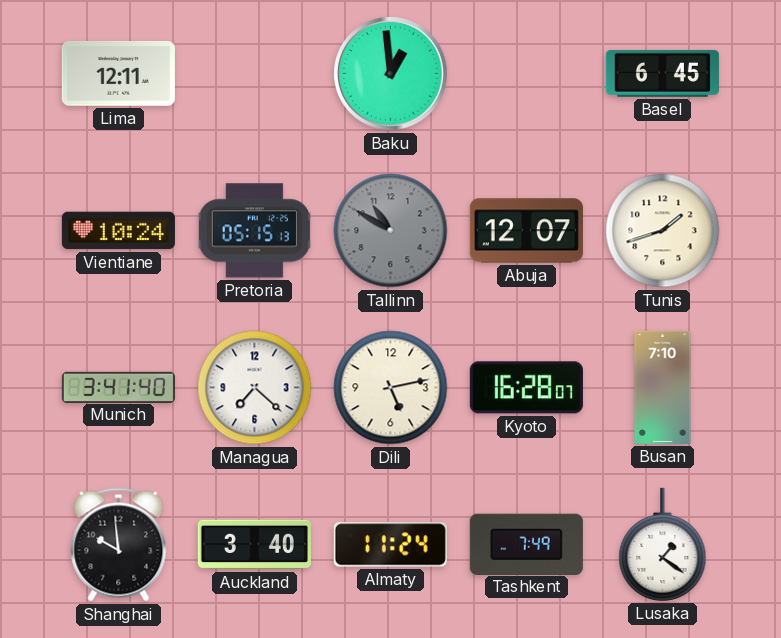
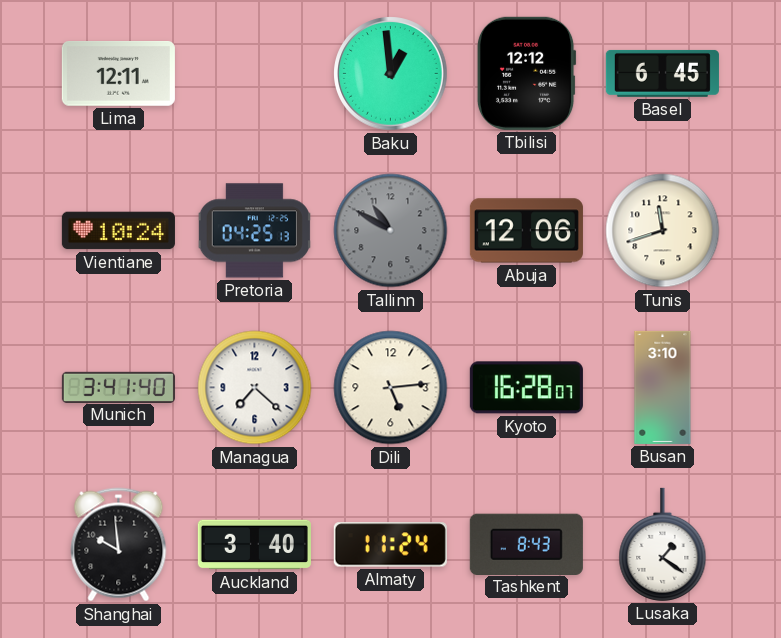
Tbilisi: none -> 12:12 (526, 73)
Pretoria: 05:15 -> 04:25 (254, 231)
Abuja: 12:07 -> 12:06 (526, 231)
Tunis: 1:42 -> 11:42 (663, 231)
Dili: 5:13 -> 5:14 (391, 388)
Busan: 7:10 -> 3:10 (663, 387)
Tashkent: 7:49 -> 8:43 (526, 544)
